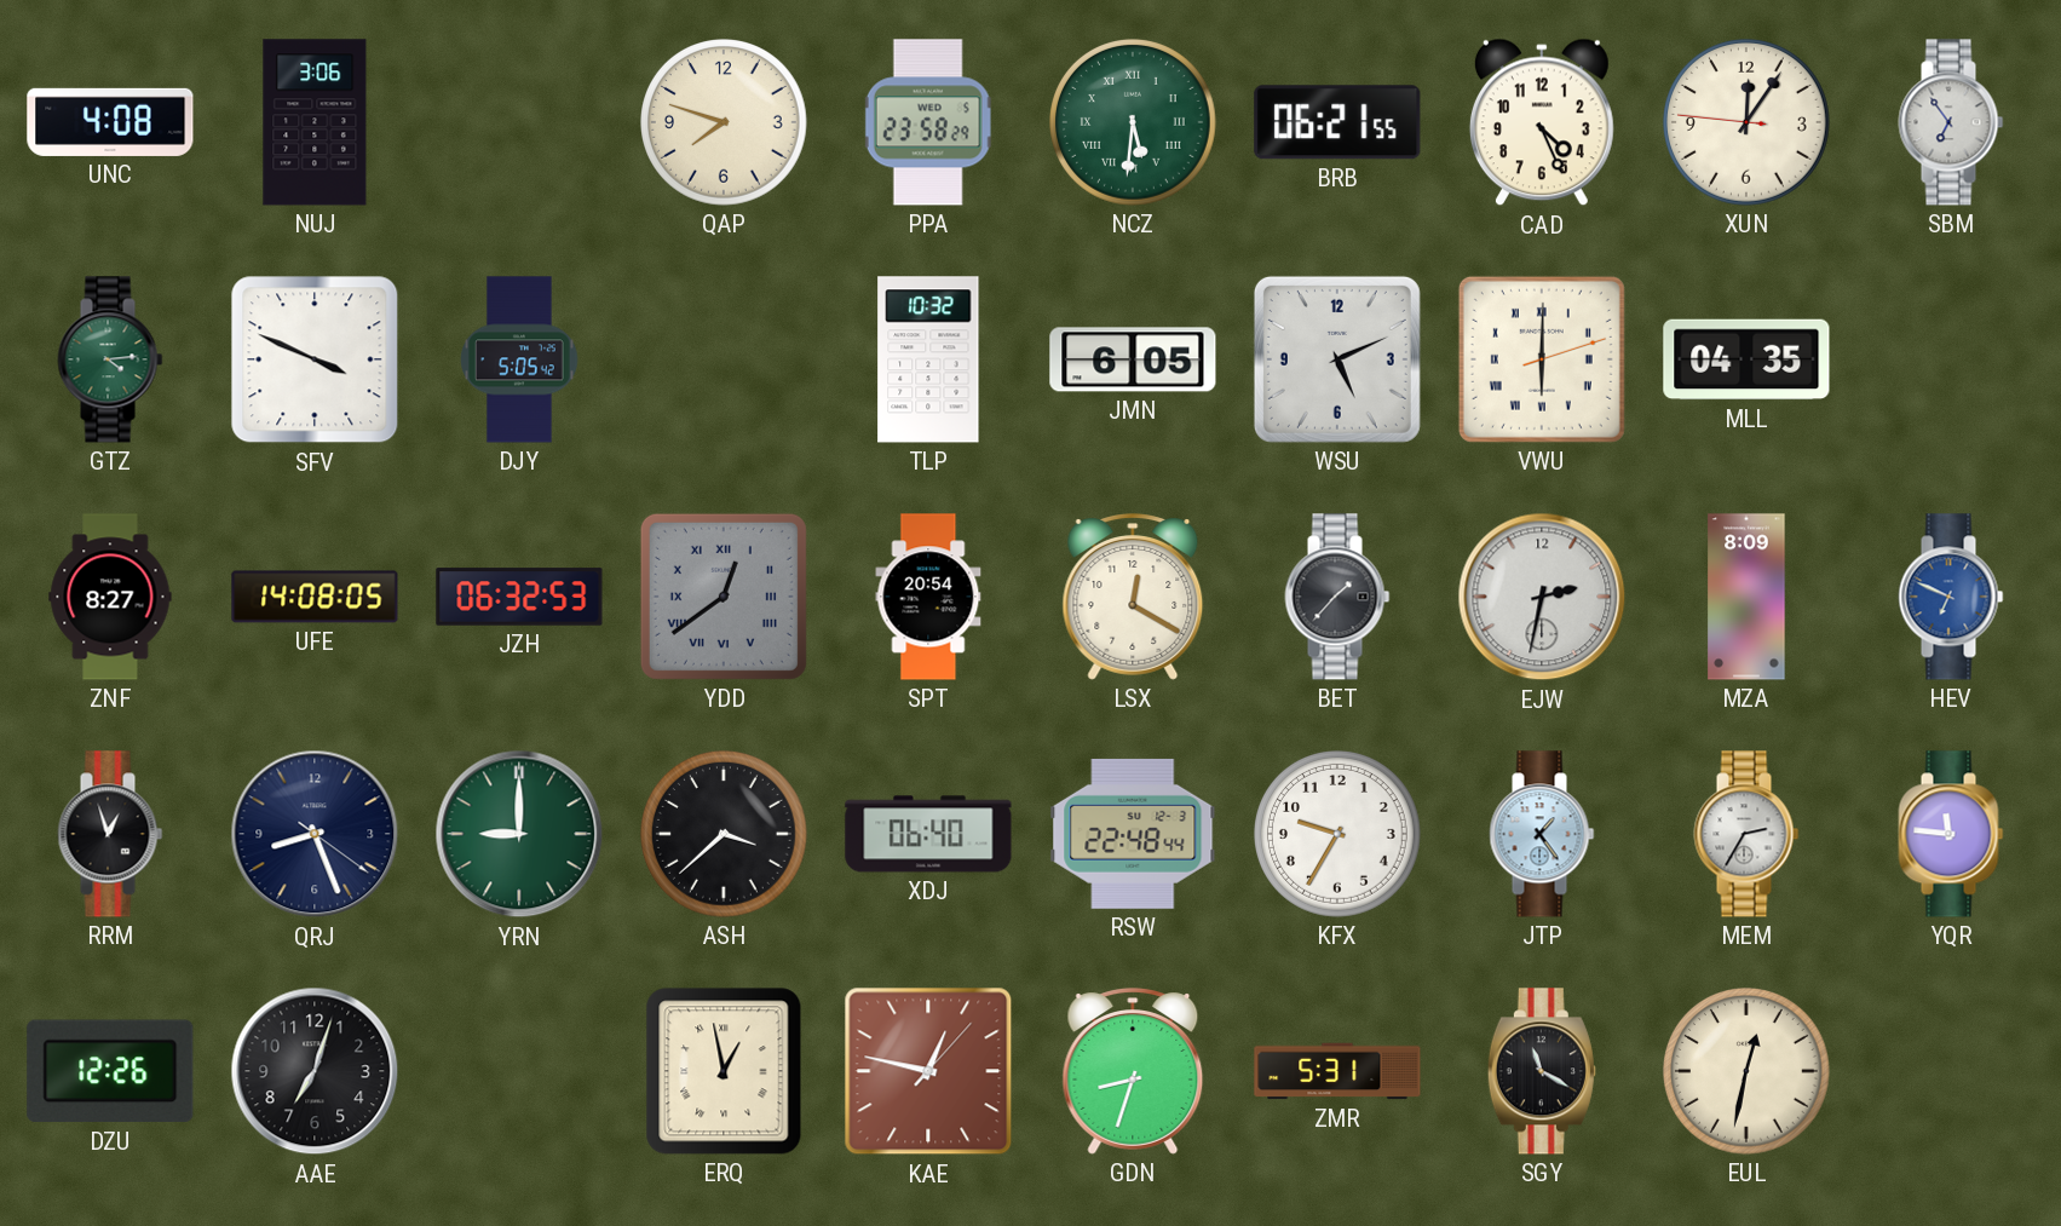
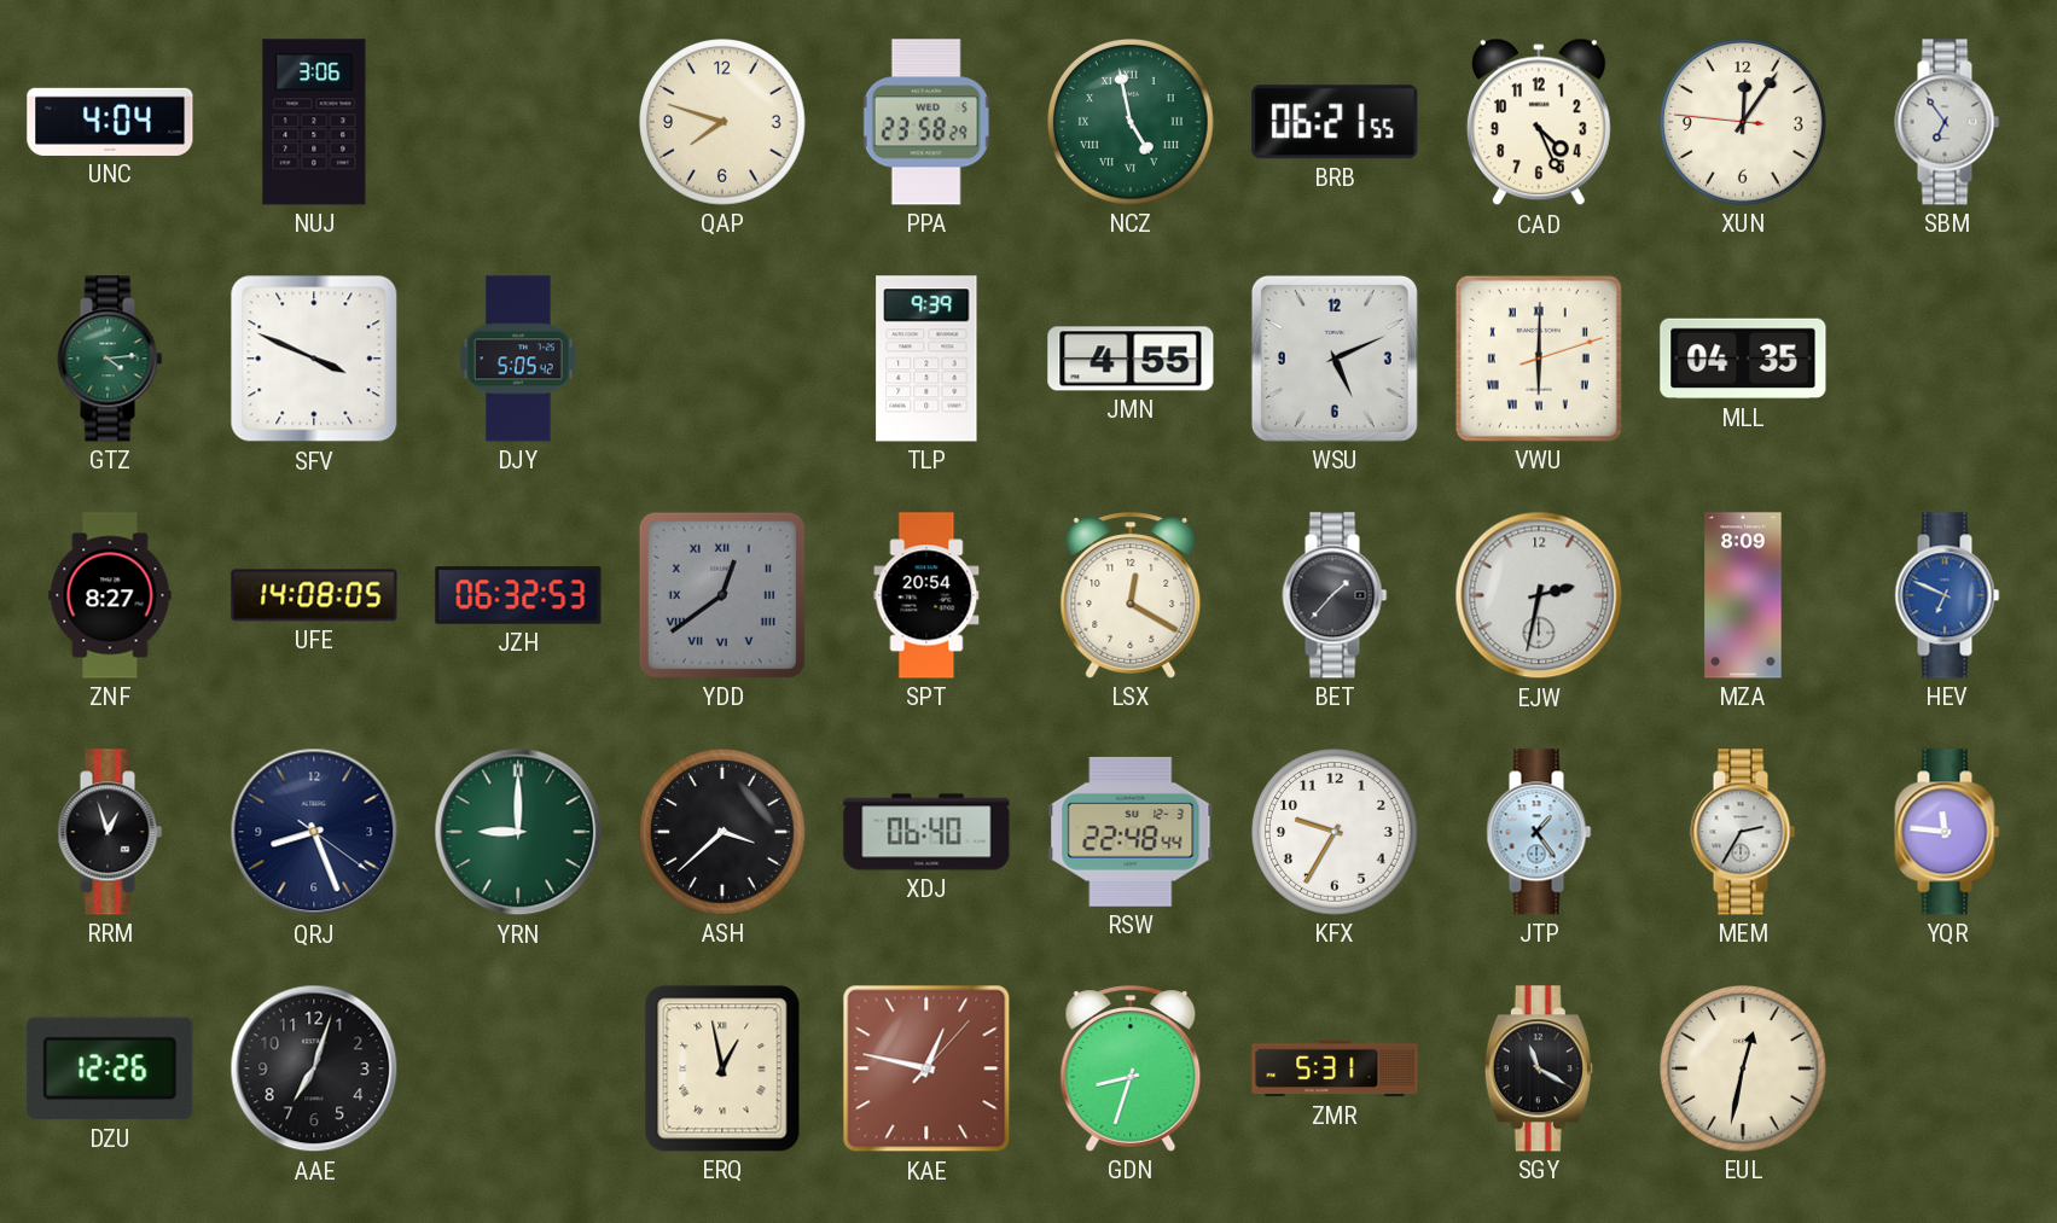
UNC: 4:08 -> 4:04 (110, 122)
NCZ: 5:31 -> 4:58 (1132, 123)
TLP: 10:32 -> 9:39 (926, 359)
JMN: 6:05 -> 4:55 (1131, 359)
